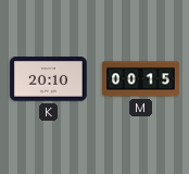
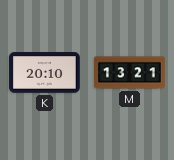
M: 00:15 -> 13:21 (130, 73)
